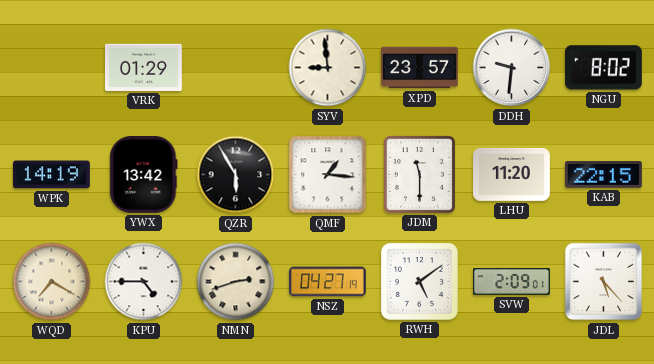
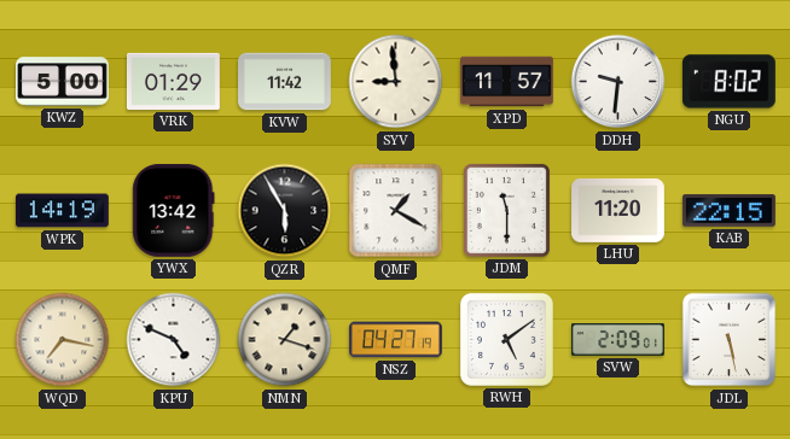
KWZ: none -> 5:00 (63, 82)
KVW: none -> 11:42 (285, 82)
XPD: 23:57 -> 11:57 (507, 82)
QMF: 1:16 -> 1:20 (396, 211)
WQD: 7:20 -> 7:17 (63, 340)
KPU: 4:45 -> 4:49 (174, 340)
NMN: 2:42 -> 1:18 (285, 340)
JDL: 5:23 -> 5:28 (730, 340)
